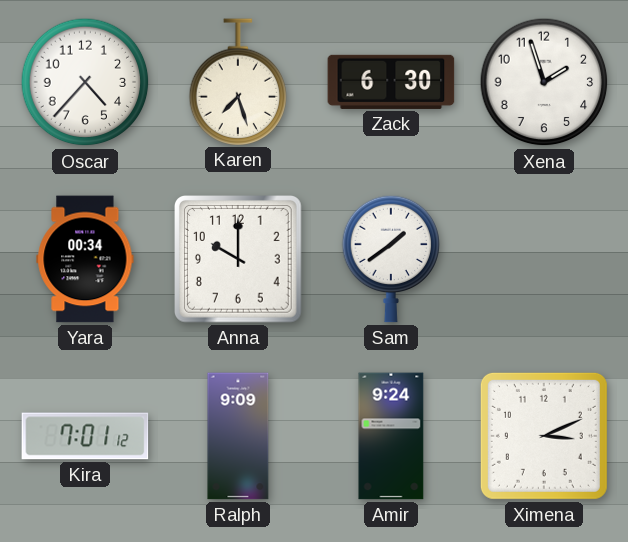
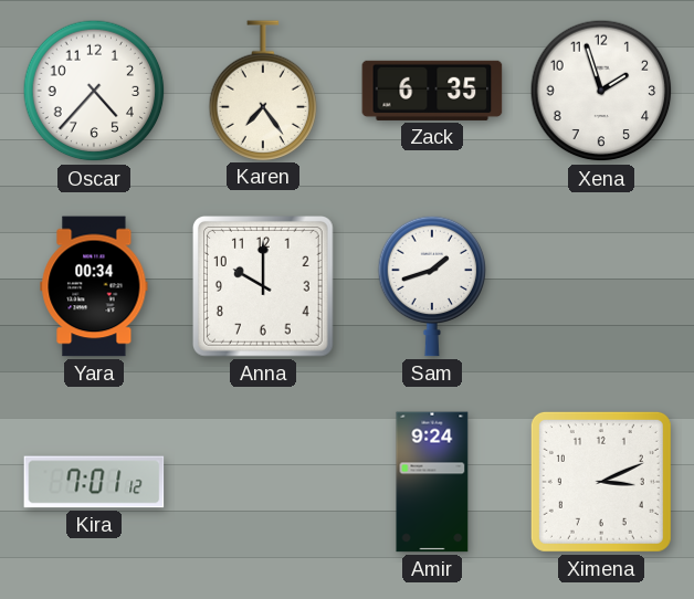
Karen: 7:27 -> 7:24 (263, 91)
Zack: 6:30 -> 6:35 (432, 91)
Sam: 1:39 -> 1:42 (432, 286)
Ralph: 9:09 -> none (238, 436)
